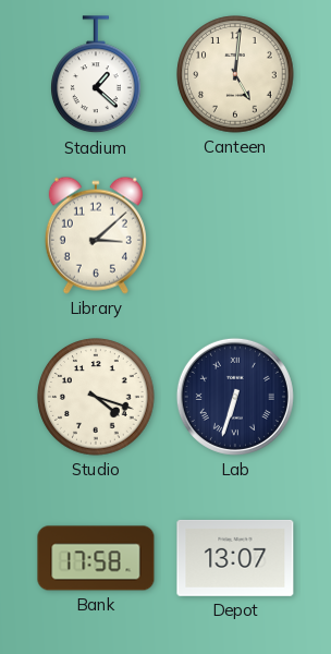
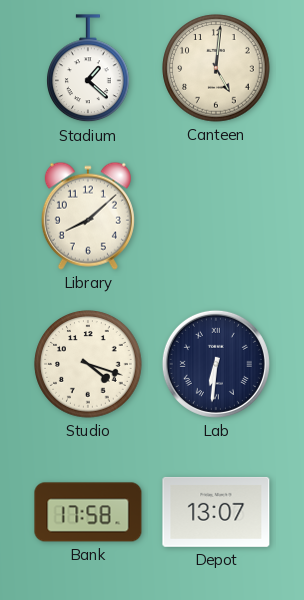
Library: 3:08 -> 8:08 (88, 216)
Lab: 6:33 -> 6:31 (216, 364)
